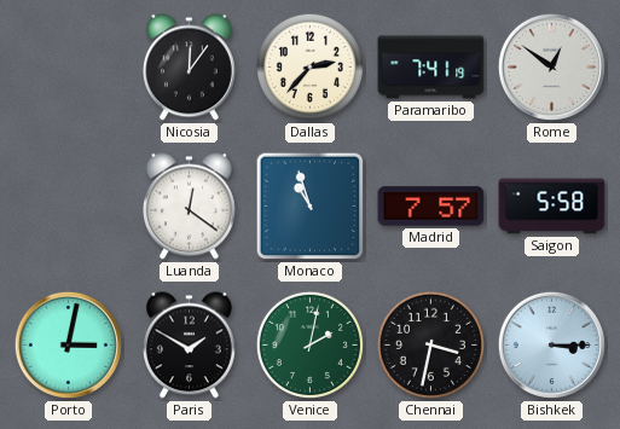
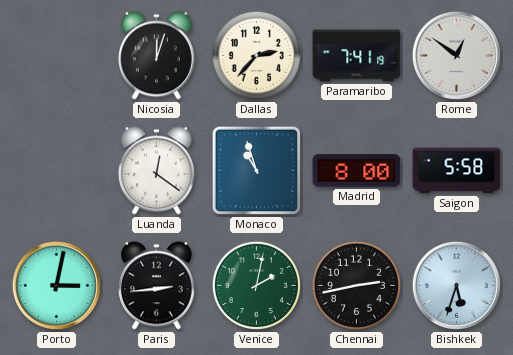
Nicosia: 12:06 -> 12:03 (156, 56)
Madrid: 7:57 -> 8:00 (357, 171)
Paris: 1:50 -> 2:44 (156, 286)
Chennai: 3:32 -> 2:43 (356, 285)
Bishkek: 3:15 -> 5:33 (456, 285)
